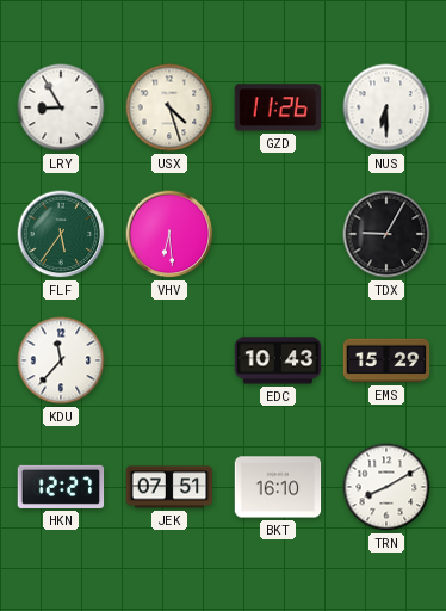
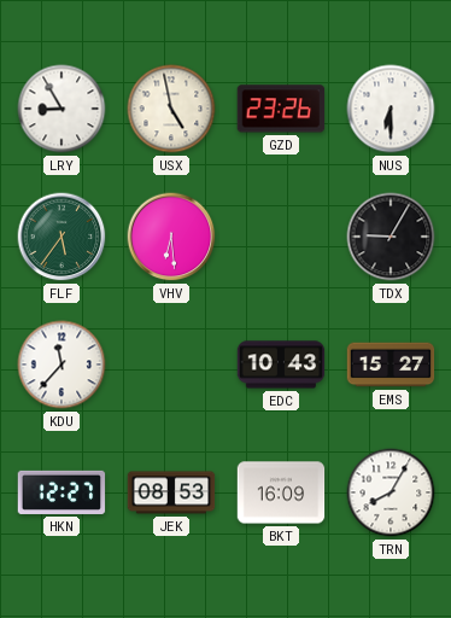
USX: 4:27 -> 4:58 (171, 109)
GZD: 11:26 -> 23:26 (281, 109)
EMS: 15:29 -> 15:27 (391, 365)
JEK: 07:51 -> 08:53 (171, 492)
BKT: 16:10 -> 16:09 (281, 492)
TRN: 8:10 -> 8:05 (391, 492)
